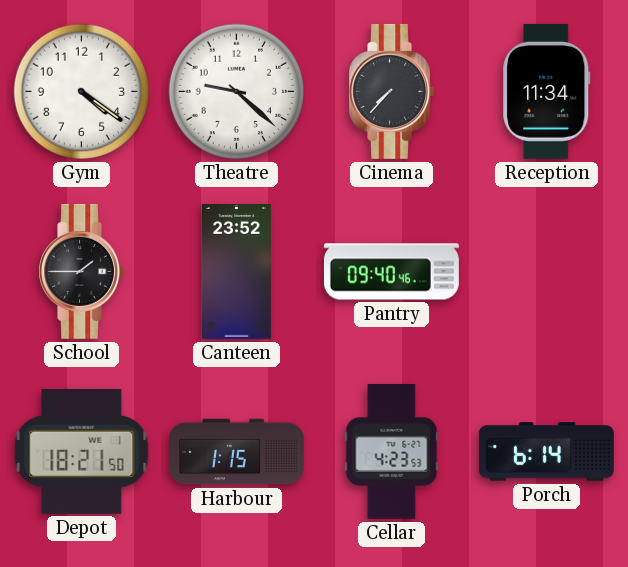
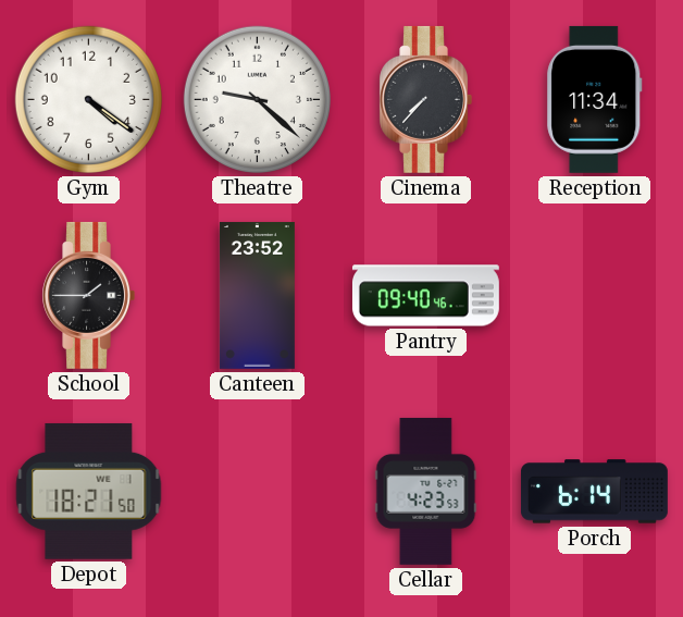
Harbour: 1:15 -> none (237, 452)
